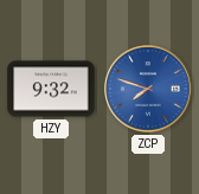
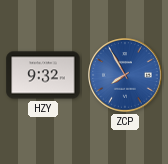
ZCP: 7:48 -> 7:55 (125, 75)
